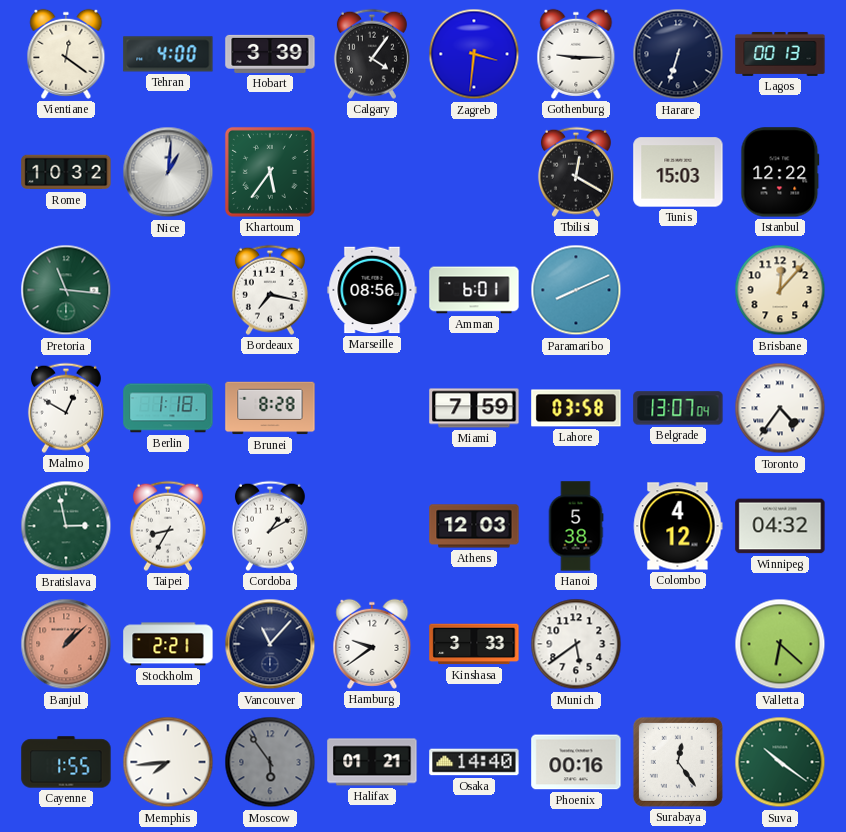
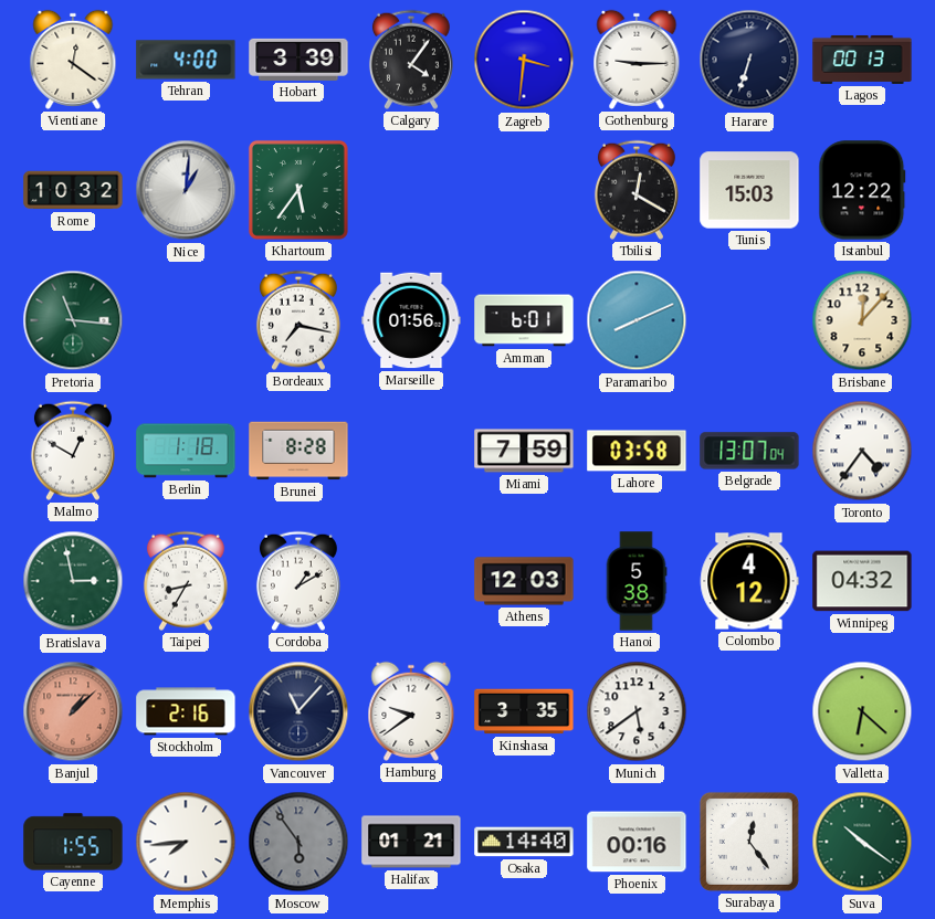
Marseille: 08:56 -> 01:56 (411, 320)
Stockholm: 2:21 -> 2:16 (186, 711)
Kinshasa: 3:33 -> 3:35 (524, 711)
